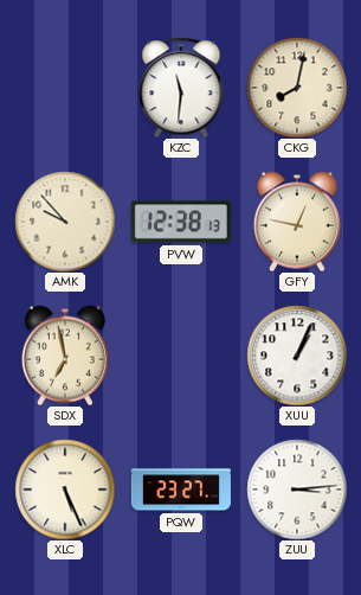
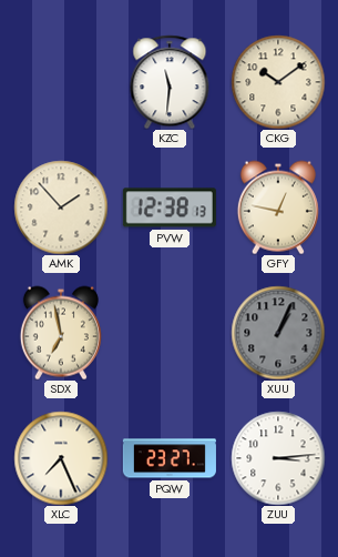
CKG: 8:02 -> 10:09 (278, 82)
AMK: 9:53 -> 1:53 (61, 207)
XUU dial: white -> grey (278, 333)
XLC: 5:26 -> 7:26 (61, 458)
